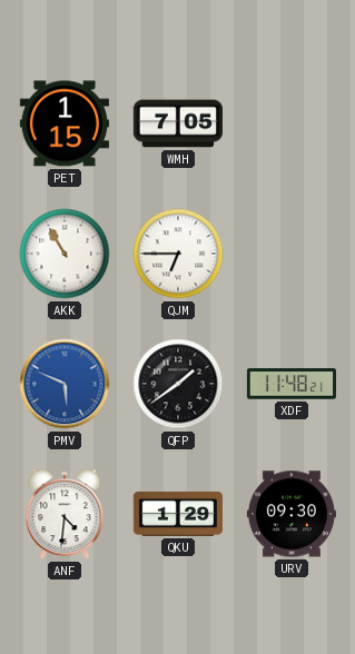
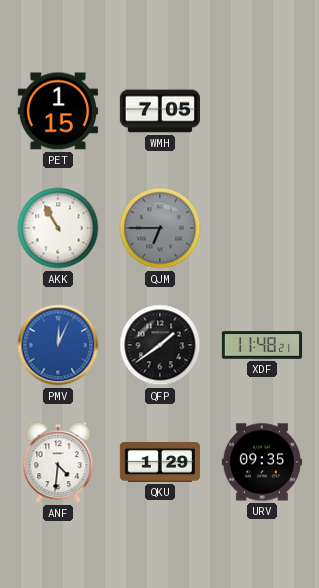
QJM dial: white -> grey (160, 228)
PMV: 5:49 -> 12:04 (58, 345)
URV: 09:30 -> 09:35 (262, 462)
